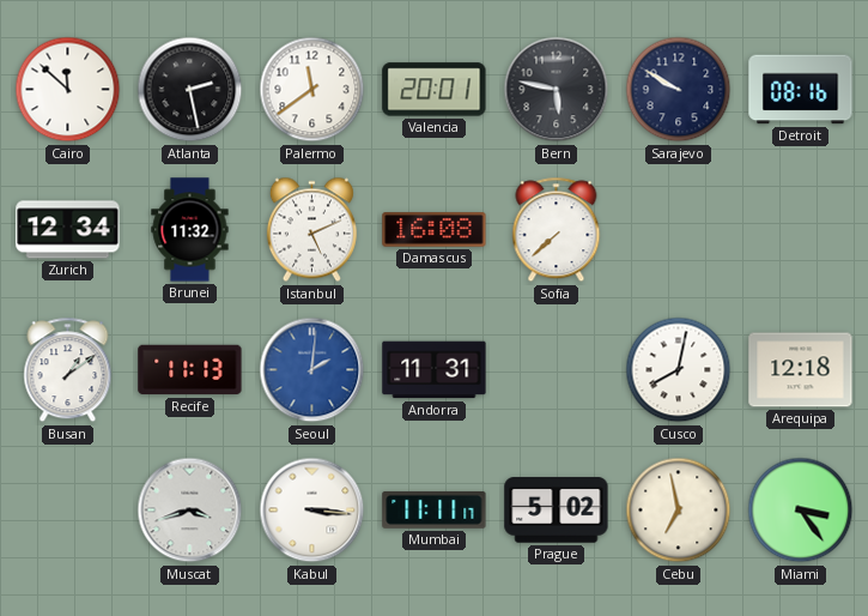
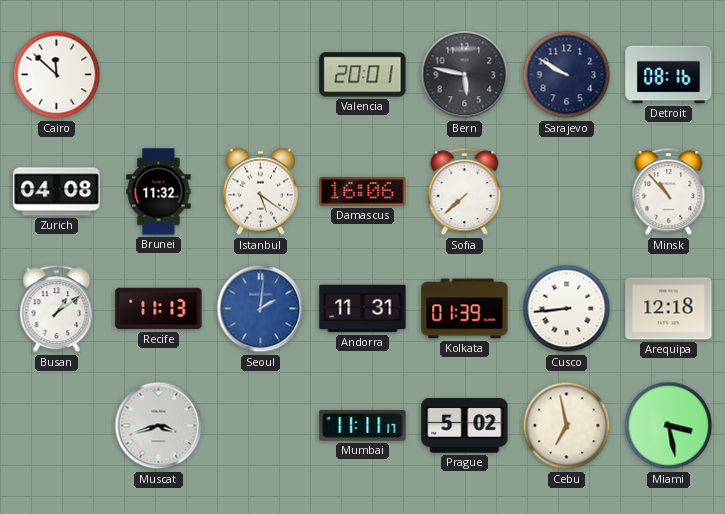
Atlanta: 2:28 -> none (190, 90)
Palermo: 11:39 -> none (312, 90)
Zurich: 12:34 -> 04:08 (57, 192)
Istanbul: 5:11 -> 5:21 (260, 192)
Damascus: 16:08 -> 16:06 (363, 192)
Minsk: none -> 10:53 (669, 192)
Kolkata: none -> 01:39 (465, 309)
Cusco: 8:02 -> 8:44 (567, 309)
Kabul: 3:16 -> none (312, 511)
Miami: 3:24 -> 3:28 (669, 426)
